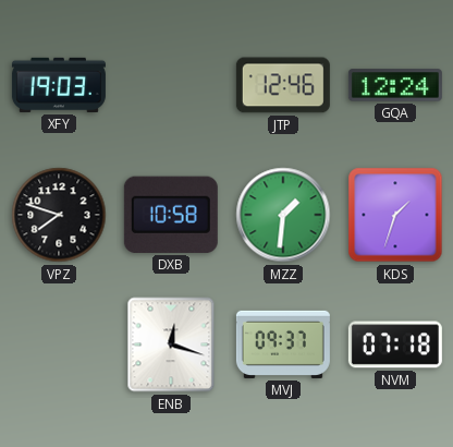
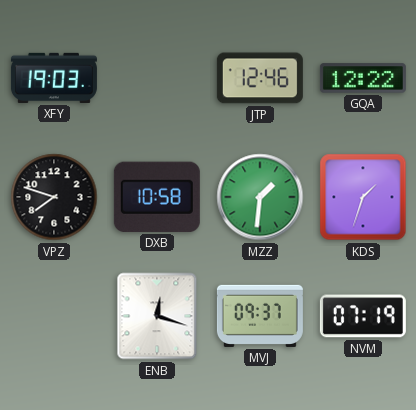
GQA: 12:24 -> 12:22 (363, 78)
NVM: 07:18 -> 07:19 (363, 316)
